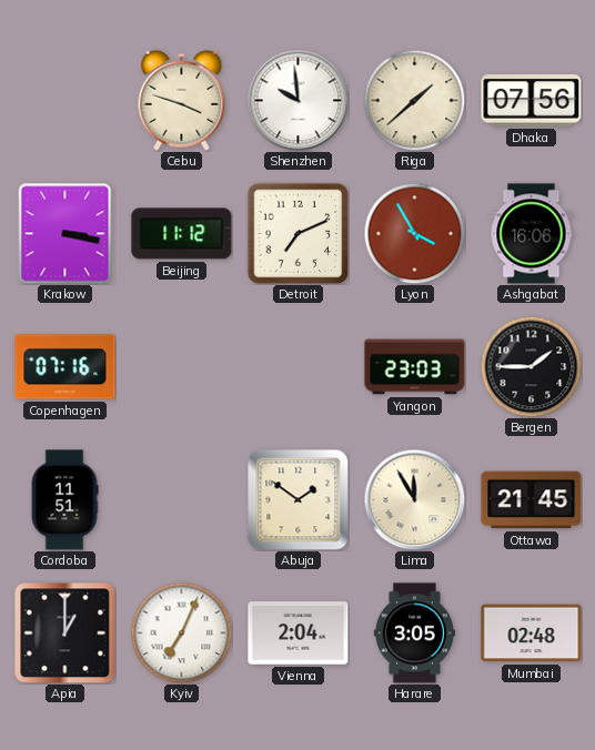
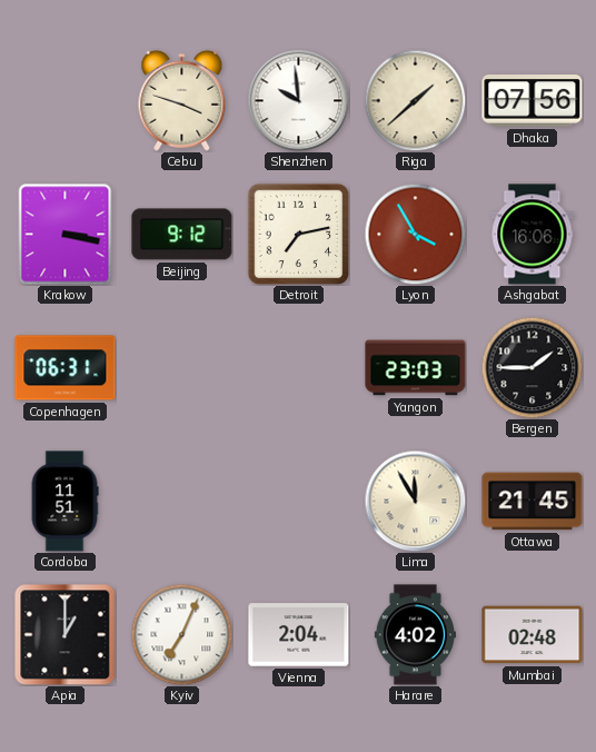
Beijing: 11:12 -> 9:12 (182, 235)
Detroit: 7:11 -> 7:13 (298, 234)
Copenhagen: 07:16 -> 06:31 (66, 368)
Abuja: 1:51 -> none (299, 500)
Harare: 3:05 -> 4:02 (415, 635)
